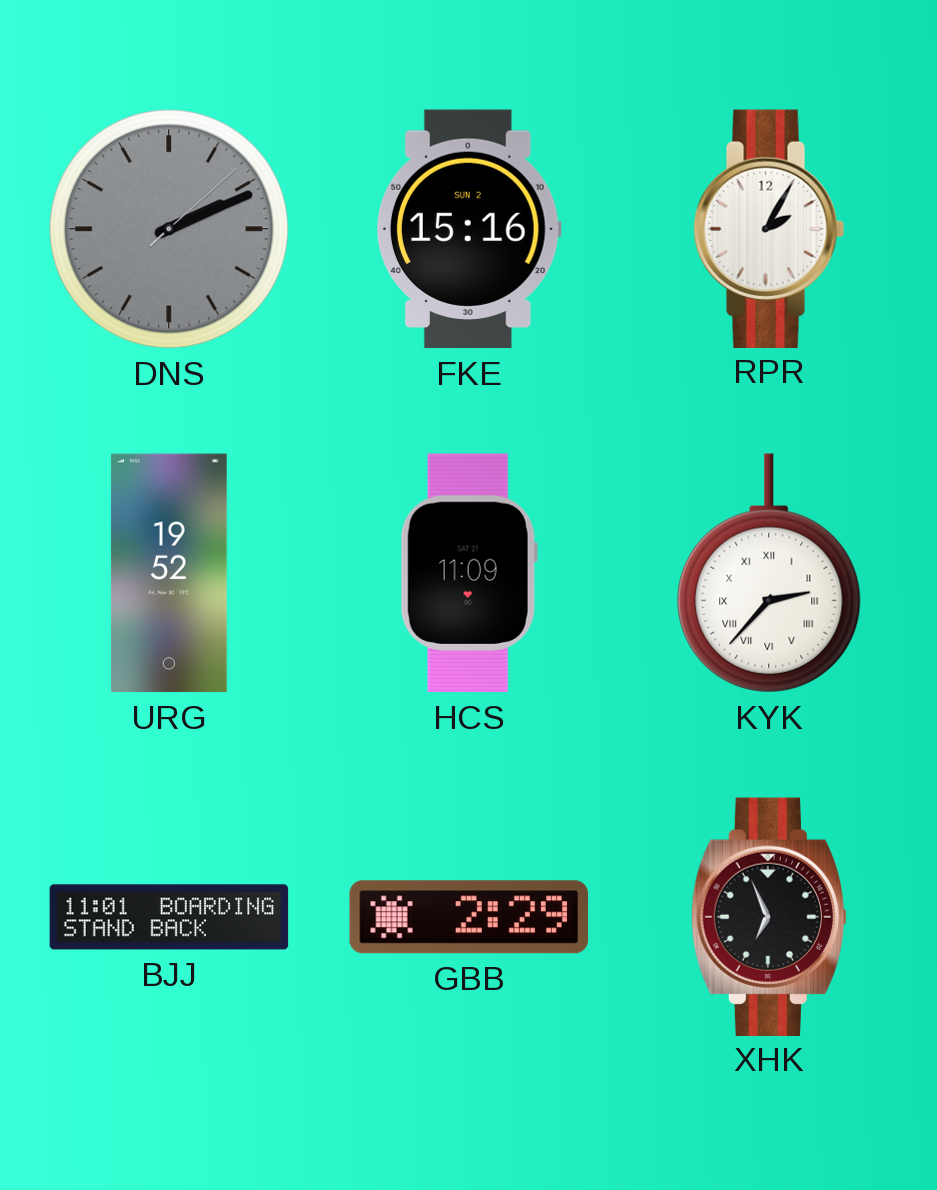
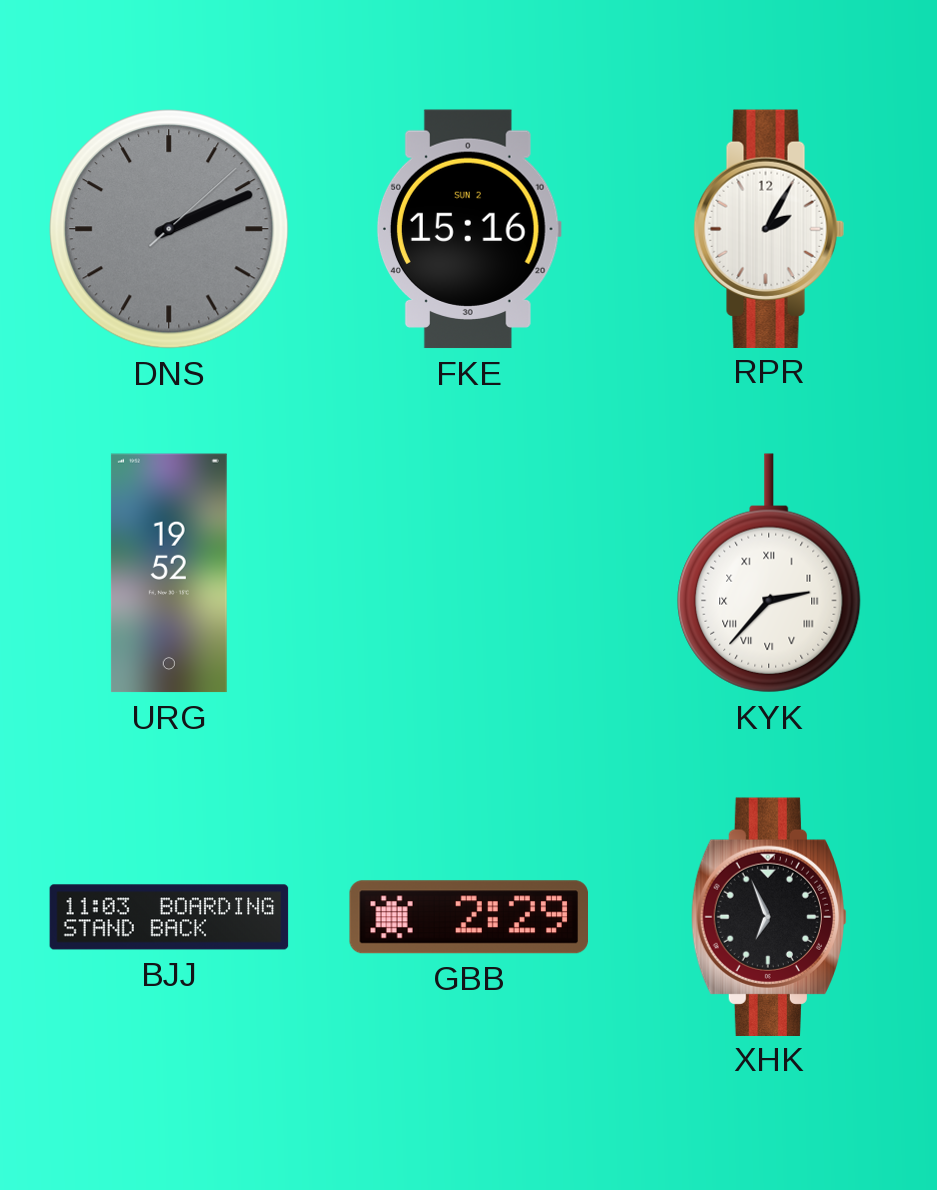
HCS: 11:09 -> none (469, 573)
BJJ: 11:01 -> 11:03 (169, 917)
